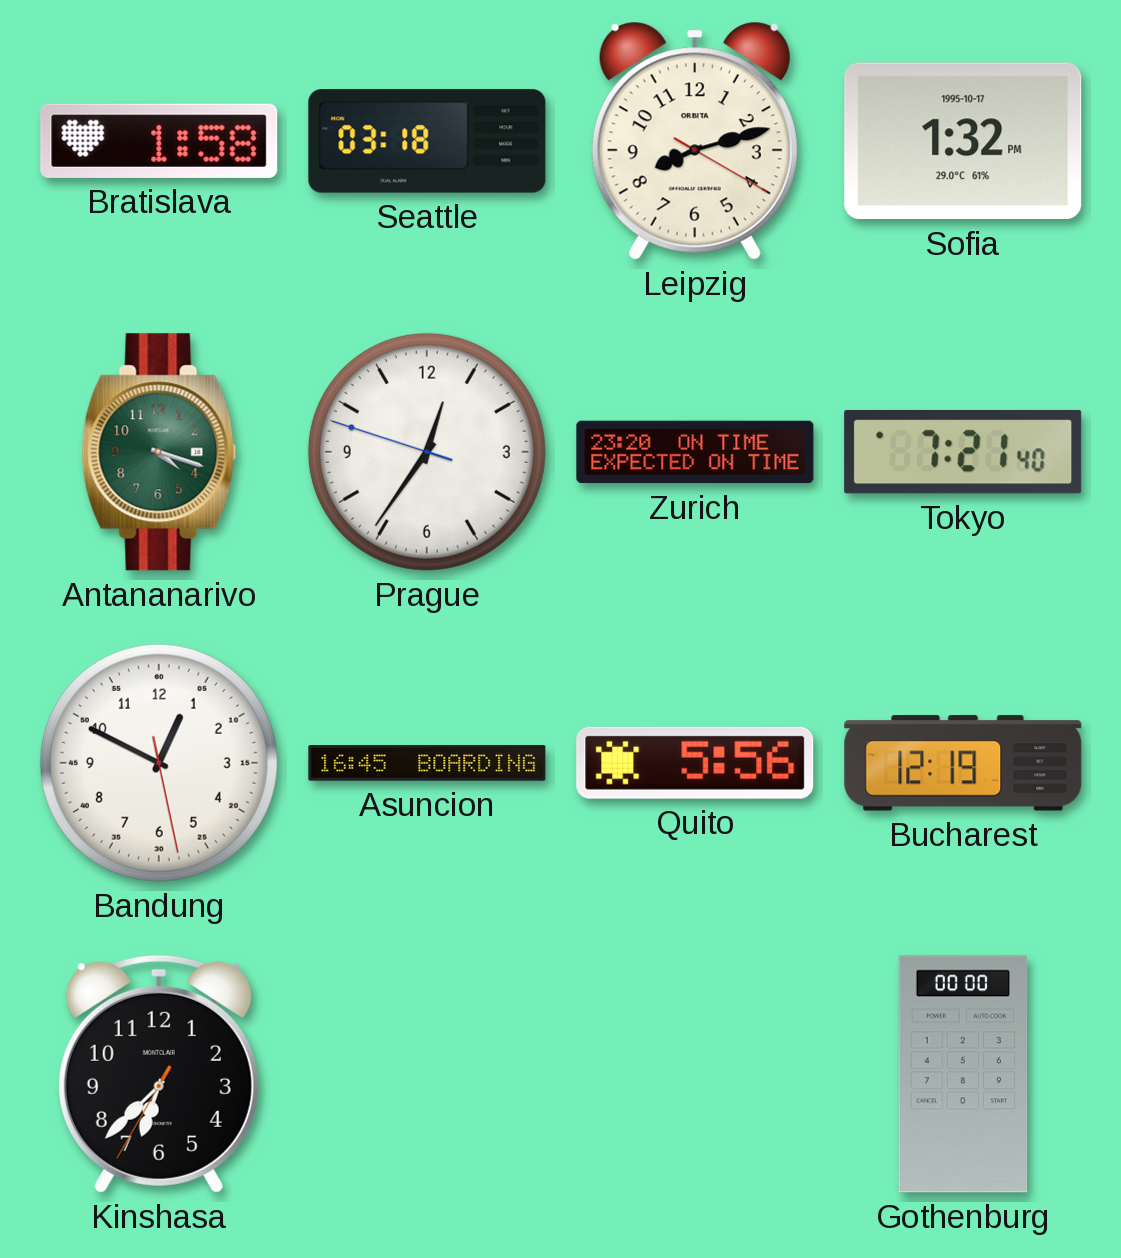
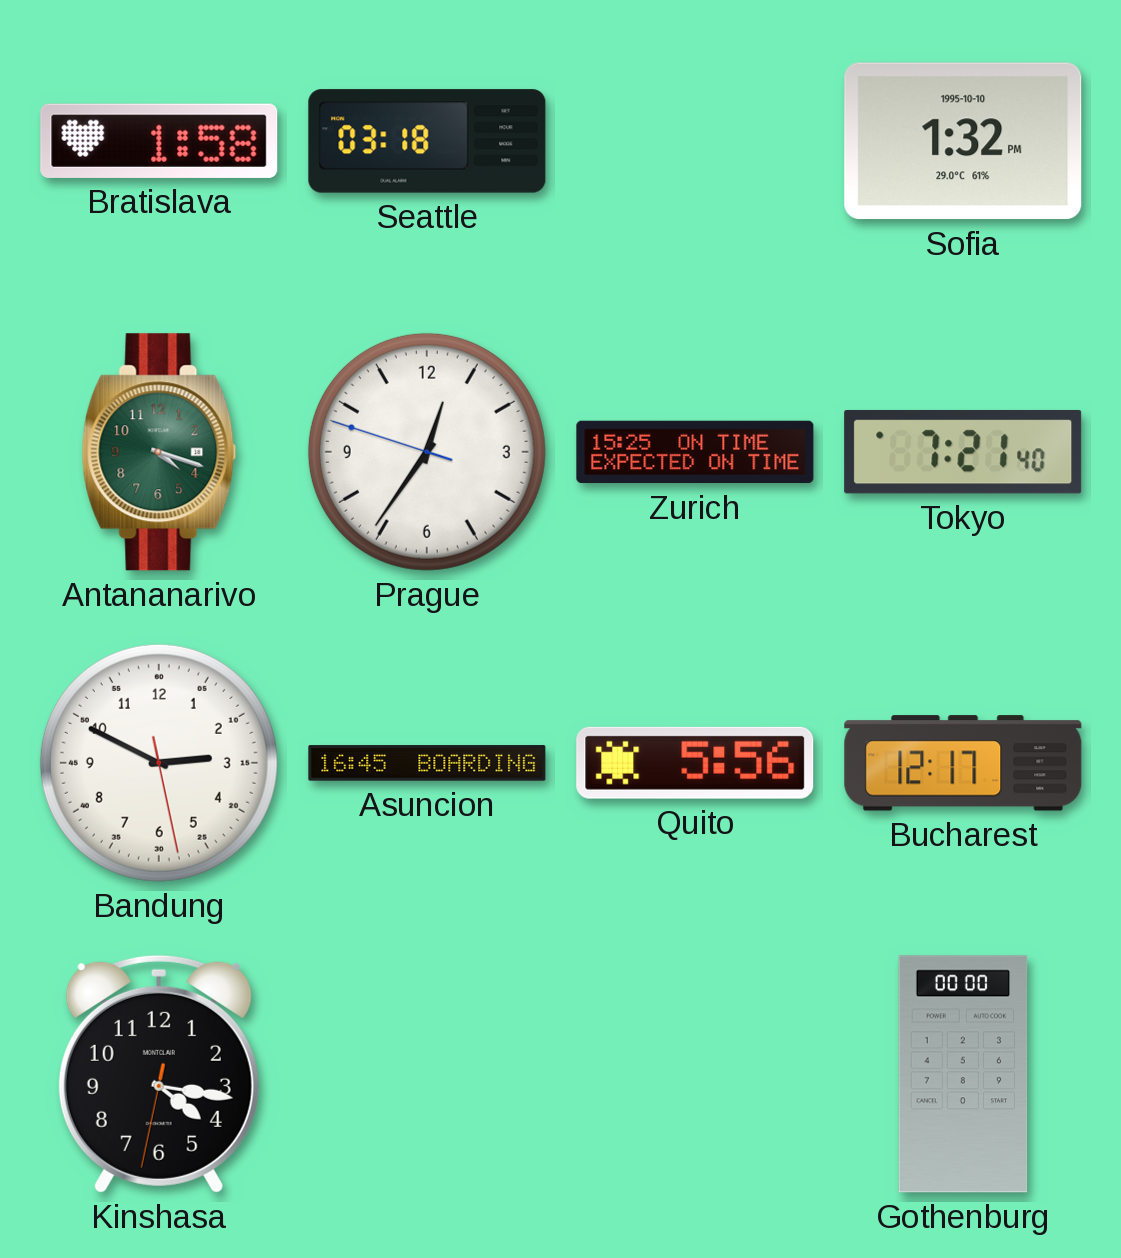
Leipzig: 8:12 -> none (695, 141)
Sofia date: 1995-10-17 -> 1995-10-10 (963, 141)
Zurich: 23:20 -> 15:25 (695, 452)
Bandung: 12:49 -> 2:49 (159, 763)
Bucharest: 12:19 -> 12:17 (963, 763)
Kinshasa: 6:37 -> 4:16 (159, 1074)
